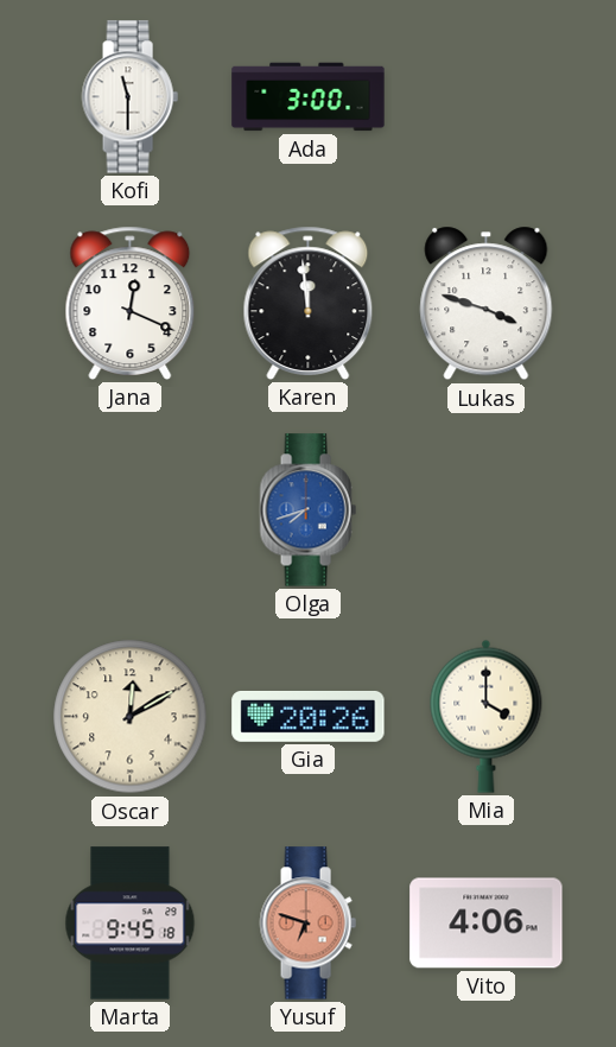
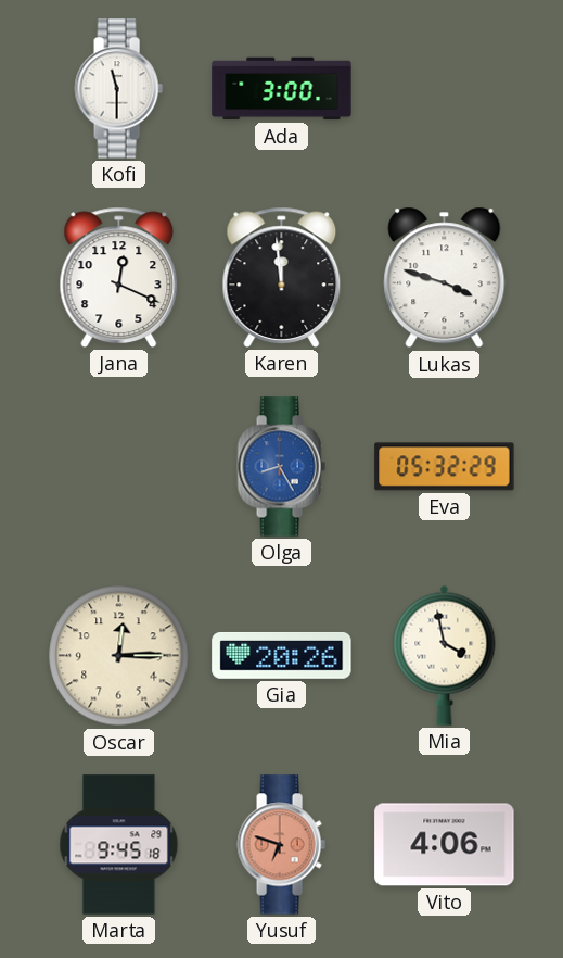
Olga: 7:42 -> 8:25 (281, 467)
Eva: none -> 05:32 (445, 467)
Oscar: 12:10 -> 12:15 (119, 656)
Mia: 4:00 -> 3:58 (445, 655)
